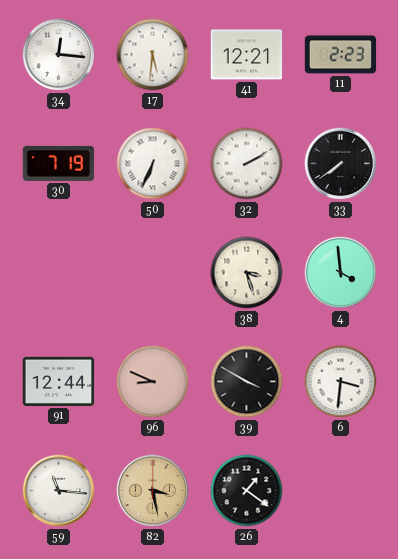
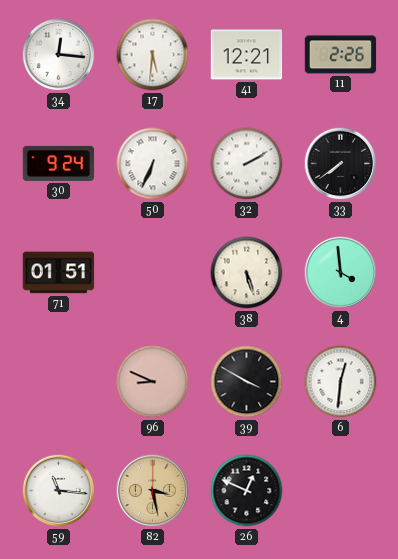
11: 2:23 -> 2:26 (341, 55)
30: 7:19 -> 9:24 (59, 163)
71: none -> 01:51 (59, 273)
38: 3:27 -> 5:27 (247, 273)
91: 12:44 -> none (59, 381)
6: 3:31 -> 12:31 (341, 382)
26: 1:21 -> 12:49 (247, 491)
